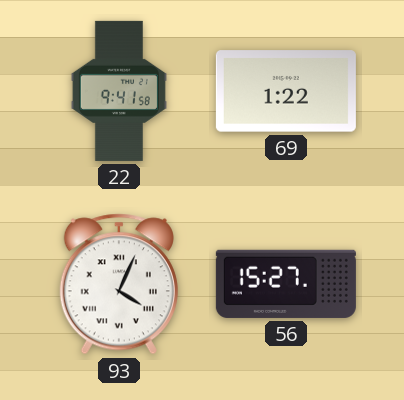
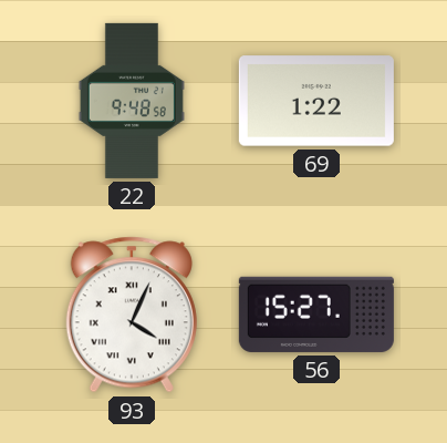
22: 9:41 -> 9:48 (132, 101)
